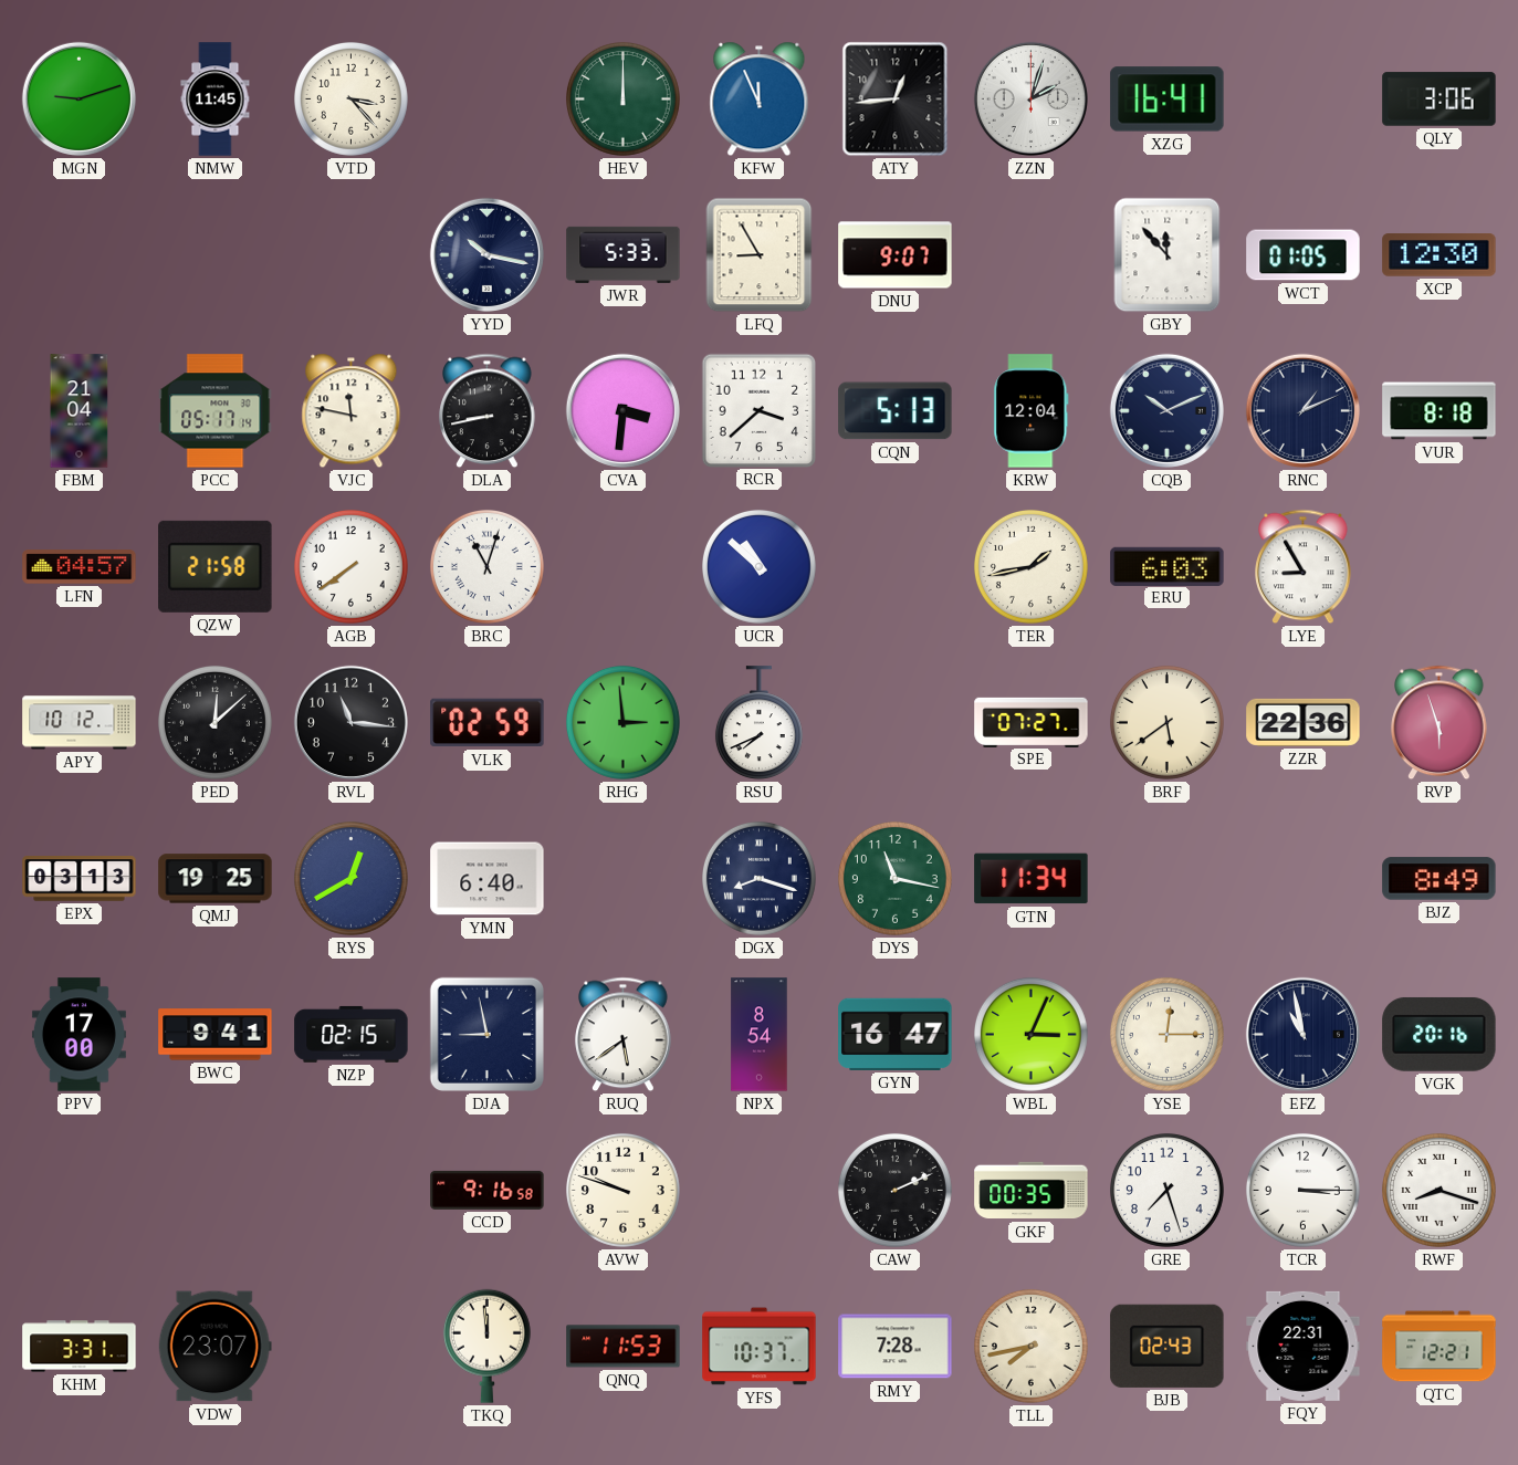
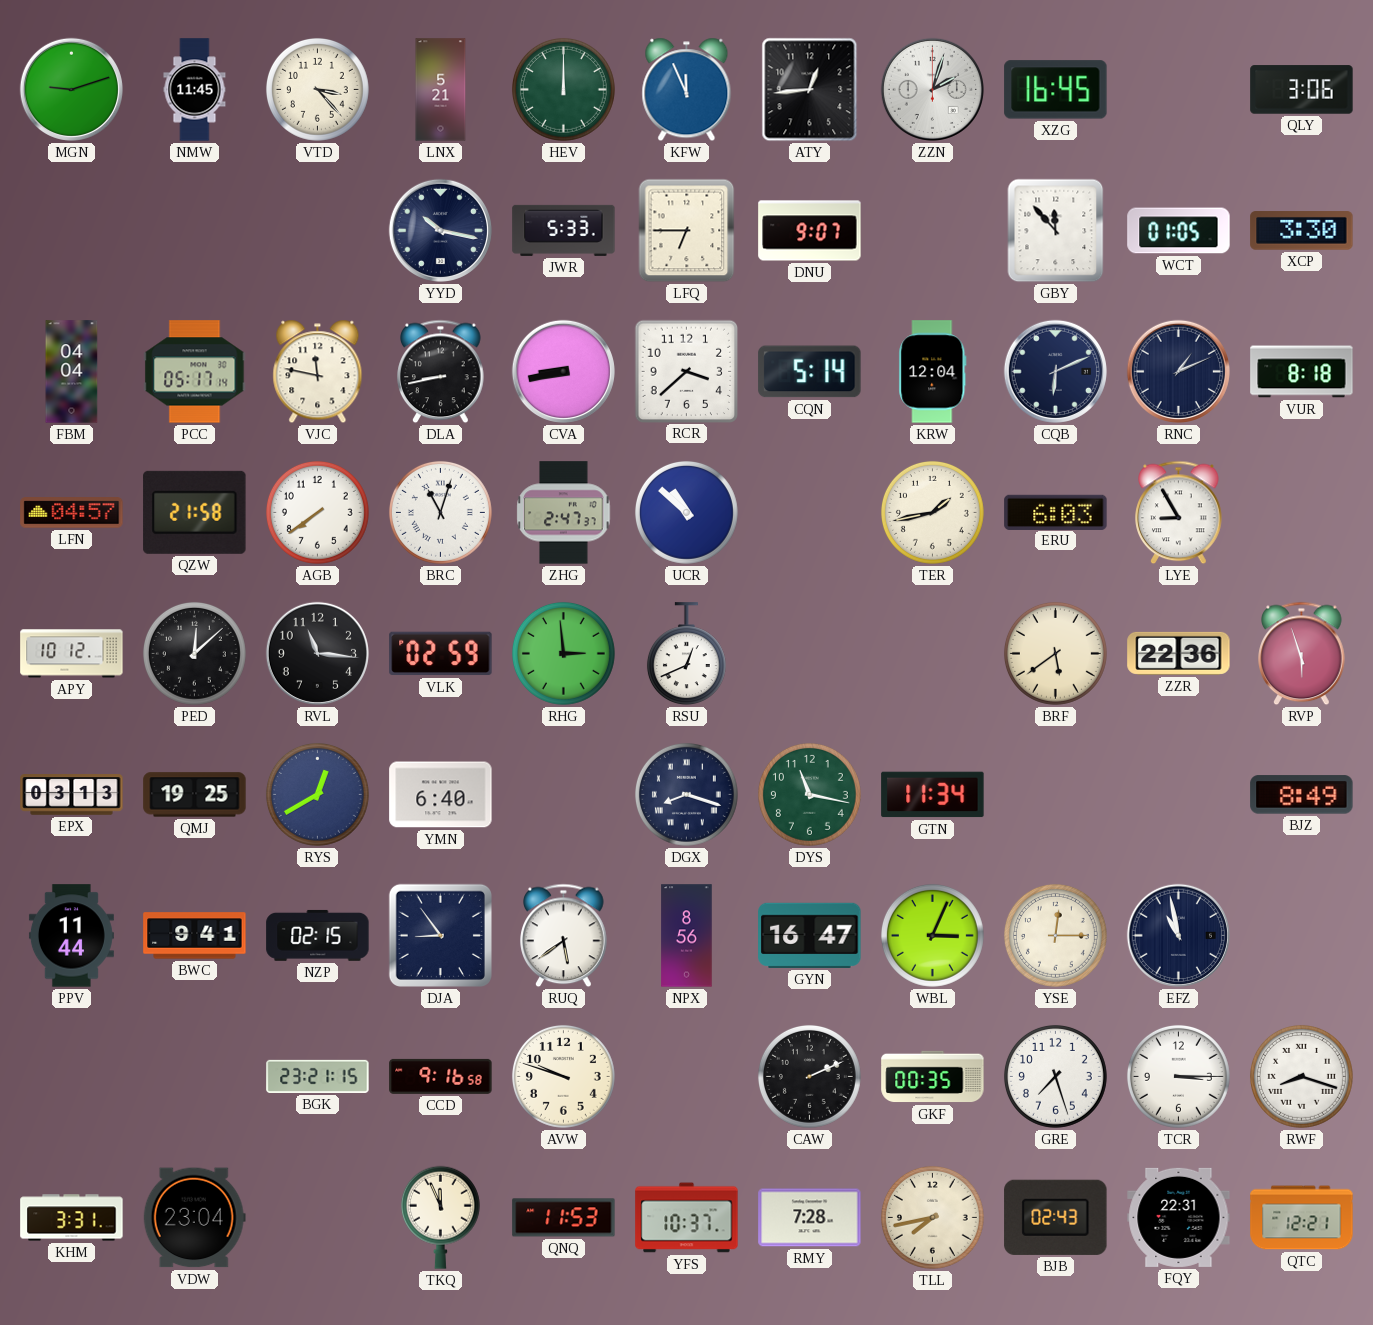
LNX: none -> 5:21 (441, 90)
XZG: 16:41 -> 16:45 (1056, 90)
LFQ: 8:55 -> 6:45 (687, 231)
XCP: 12:30 -> 3:30 (1302, 231)
FBM: 21:04 -> 04:04 (72, 372)
CVA: 3:31 -> 8:43 (563, 371)
CQN: 5:13 -> 5:14 (810, 372)
CQB: 10:11 -> 6:11 (1055, 371)
ZHG: none -> 2:47 (564, 513)
RSU: 7:41 -> 12:41 (686, 654)
SPE: 07:27 -> none (1032, 722)
PPV: 17:00 -> 11:44 (71, 936)
DJA: 8:58 -> 8:54 (440, 935)
NPX: 8:54 -> 8:56 (687, 936)
VGK: 20:16 -> none (1440, 1034)
BGK: none -> 23:21 (318, 1076)
VDW: 23:07 -> 23:04 (194, 1218)
TKQ: 11:59 -> 11:56 (440, 1217)
